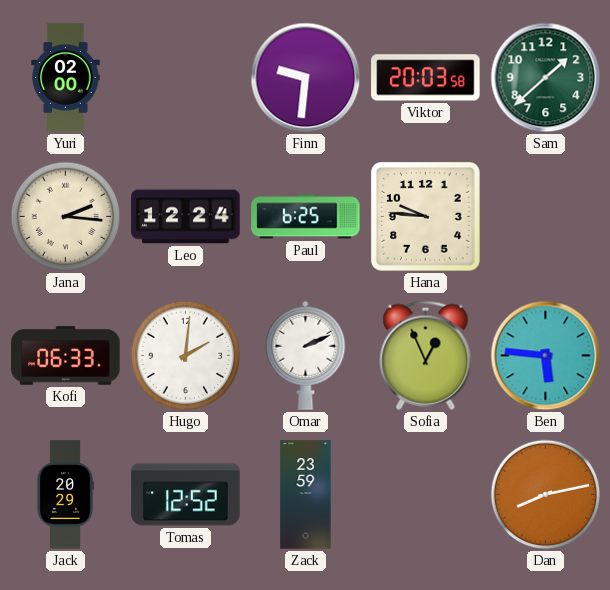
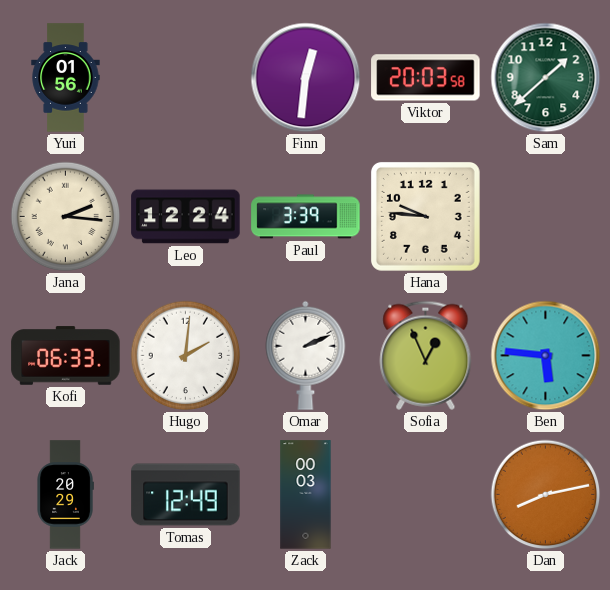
Yuri: 02:00 -> 01:56 (66, 78)
Finn: 9:31 -> 12:31 (306, 78)
Paul: 6:25 -> 3:39 (306, 217)
Tomas: 12:52 -> 12:49 (186, 495)
Zack: 23:59 -> 00:03 (306, 495)
